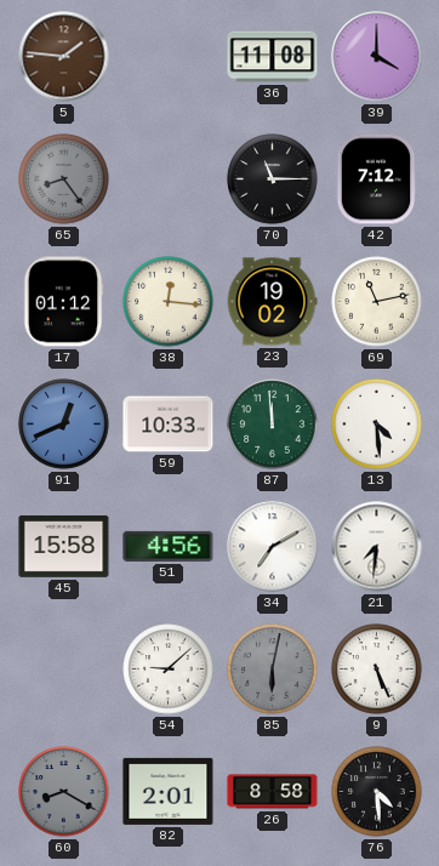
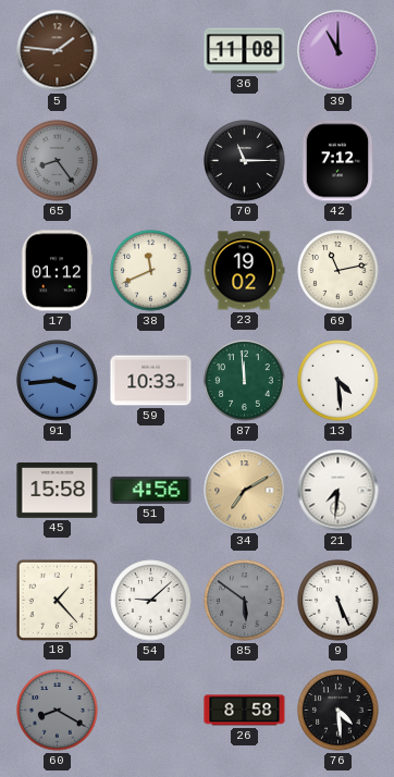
39: 4:00 -> 11:00 (338, 51)
38: 12:16 -> 11:41 (151, 271)
91: 12:41 -> 3:44 (58, 381)
34 dial: white -> champagne (245, 491)
18: none -> 1:23 (57, 600)
85: 6:02 -> 5:51 (245, 601)
82: 2:01 -> none (169, 791)
